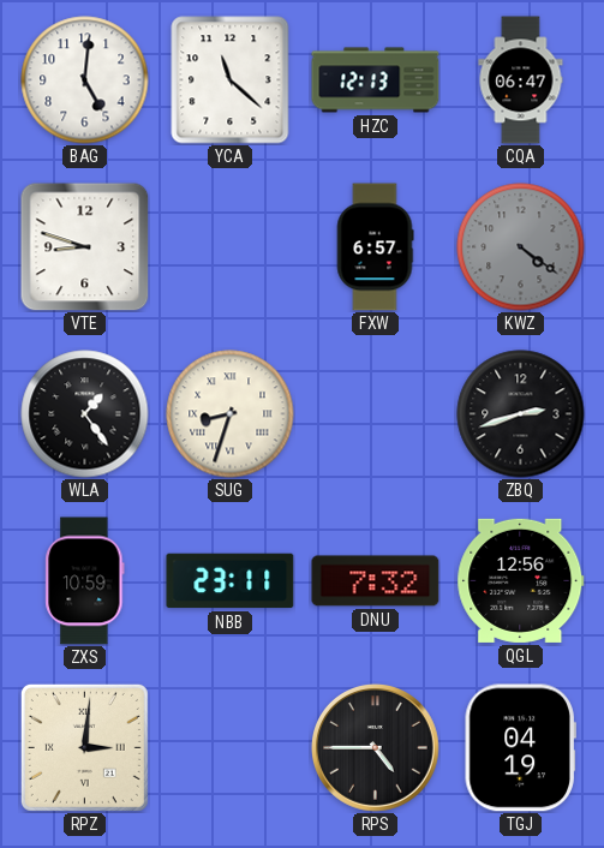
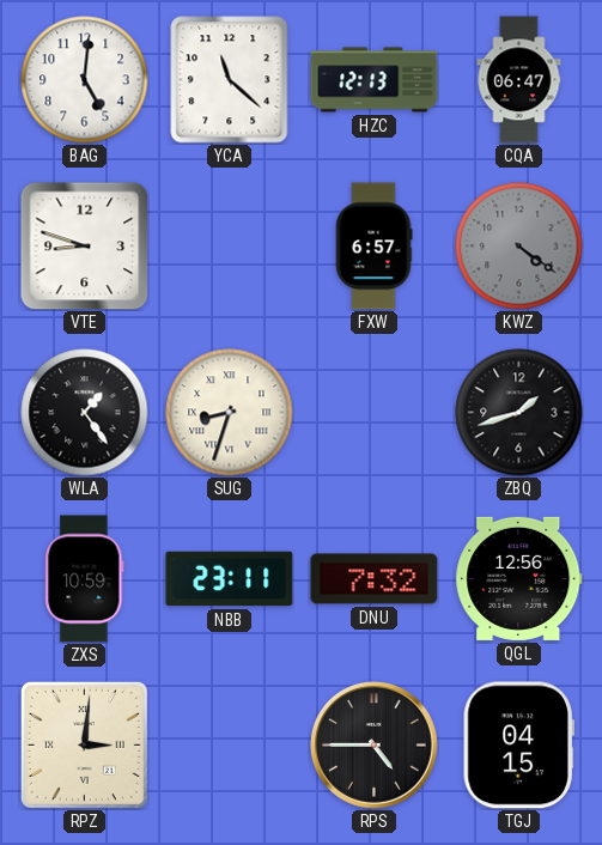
ZBQ: 2:42 -> 1:42 (519, 413)
TGJ: 04:19 -> 04:15 (518, 746)
